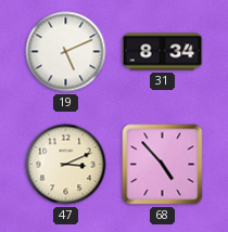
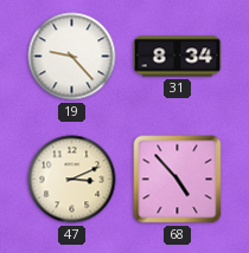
19: 5:11 -> 9:23 (72, 57)
